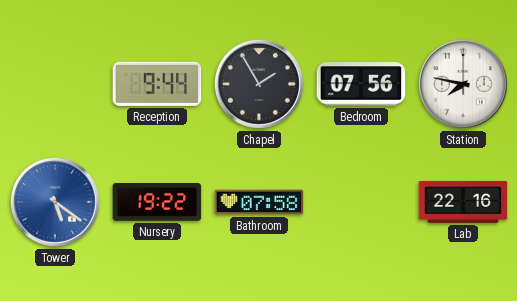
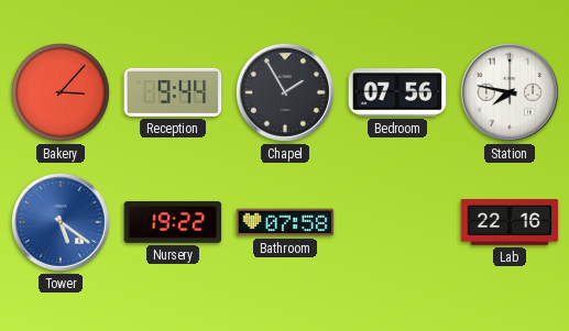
Bakery: none -> 3:07 (61, 92)
